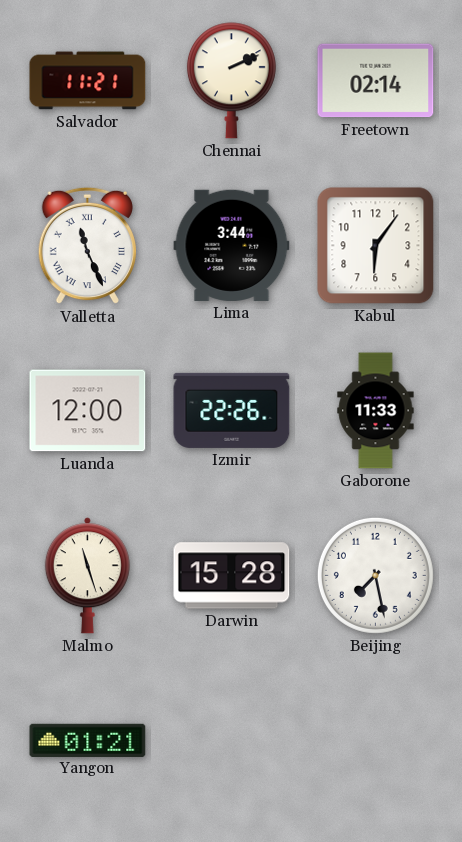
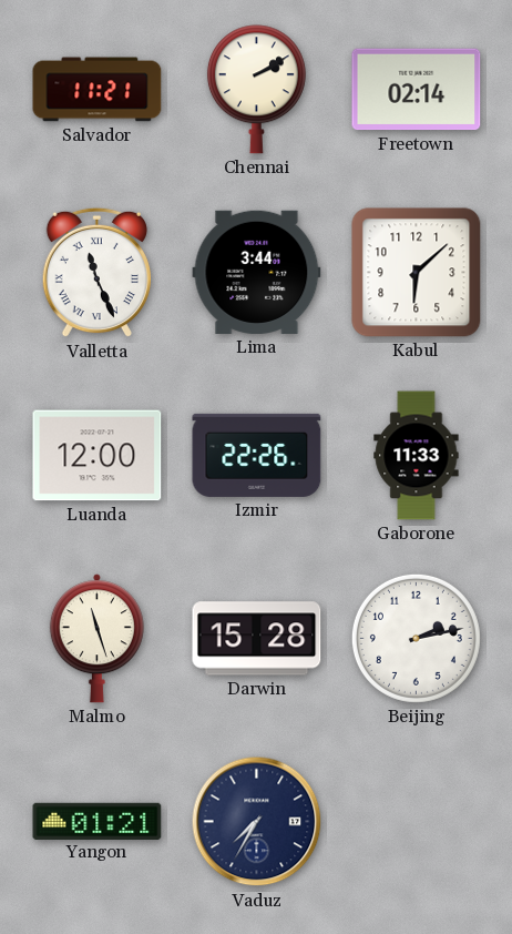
Chennai: 2:11 -> 2:10 (256, 90)
Kabul: 6:06 -> 6:08 (417, 273)
Beijing: 7:28 -> 2:13 (416, 638)
Vaduz: none -> 7:35 (257, 822)
